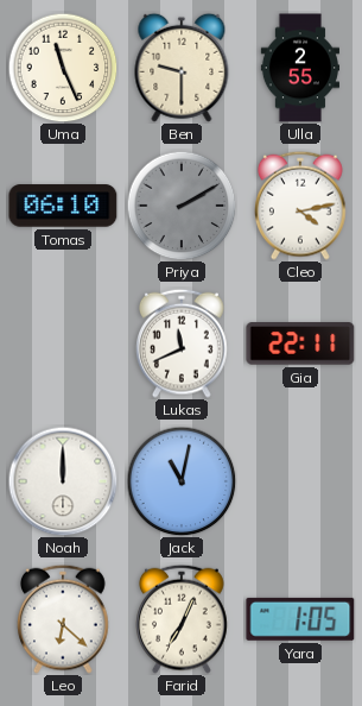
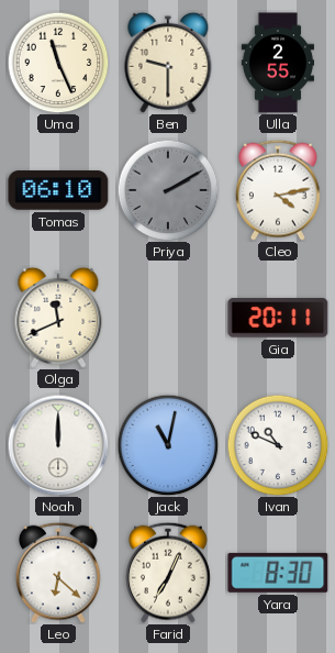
Olga: none -> 11:41 (58, 318)
Lukas: 11:41 -> none (183, 343)
Gia: 22:11 -> 20:11 (278, 318)
Ivan: none -> 10:49 (278, 445)
Yara: 1:05 -> 8:30 (278, 573)
